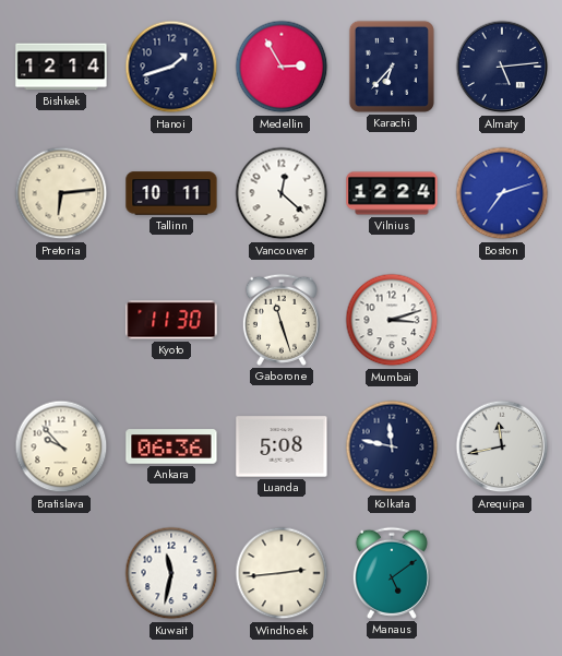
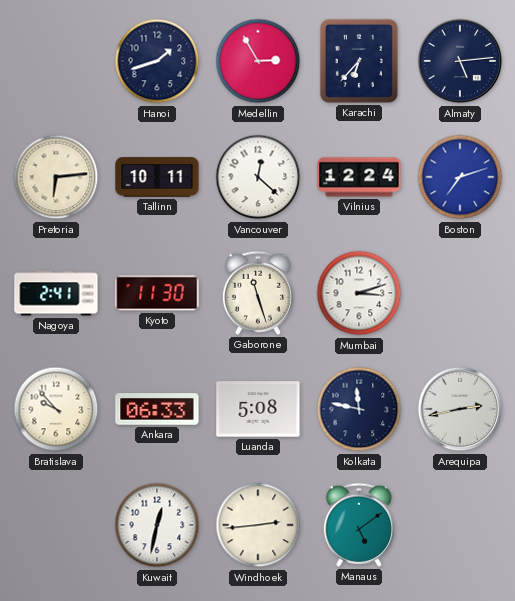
Bishkek: 12:14 -> none (61, 67)
Nagoya: none -> 2:41 (56, 293)
Ankara: 06:36 -> 06:33 (157, 409)
Arequipa: 11:43 -> 2:43 (460, 409)
Kuwait: 11:32 -> 12:32 (157, 525)
